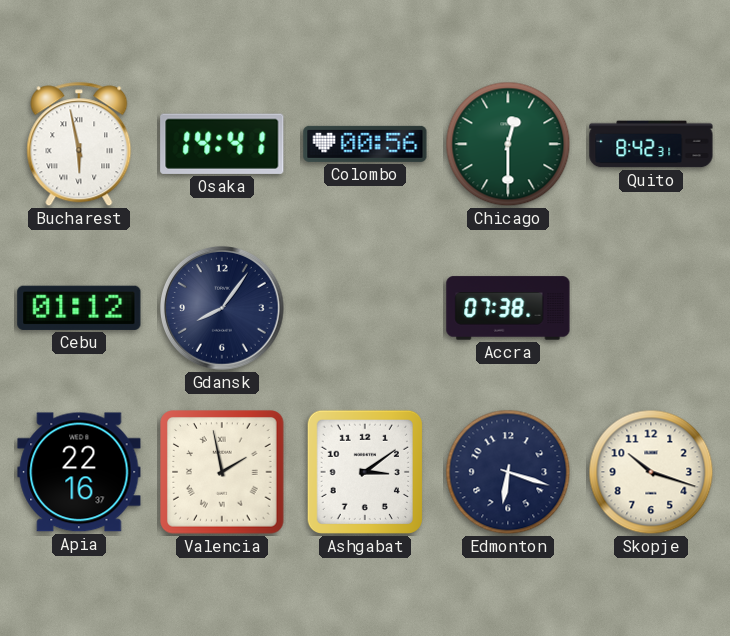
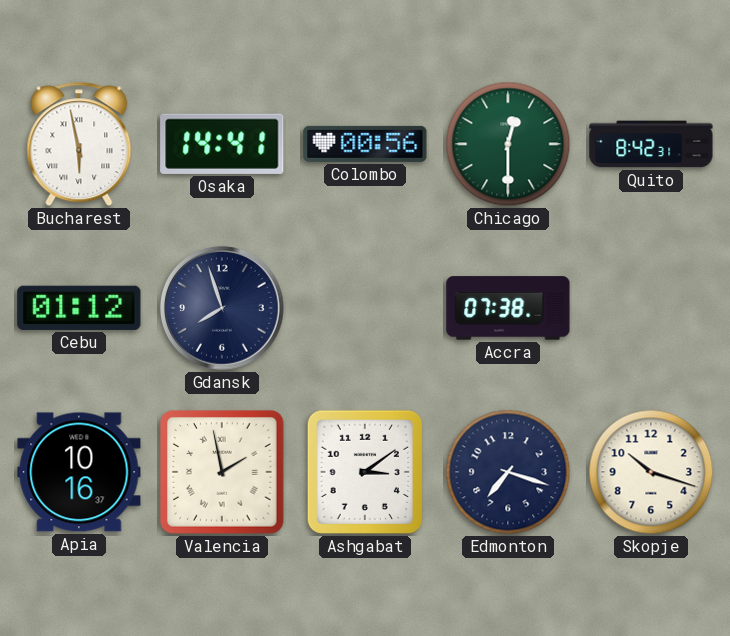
Gdansk: 8:06 -> 7:57 (223, 309)
Apia: 22:16 -> 10:16 (79, 472)
Edmonton: 6:18 -> 7:18 (508, 472)
